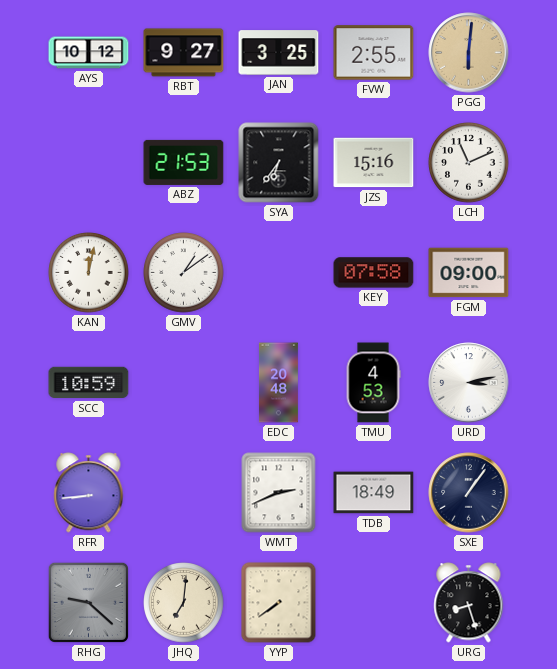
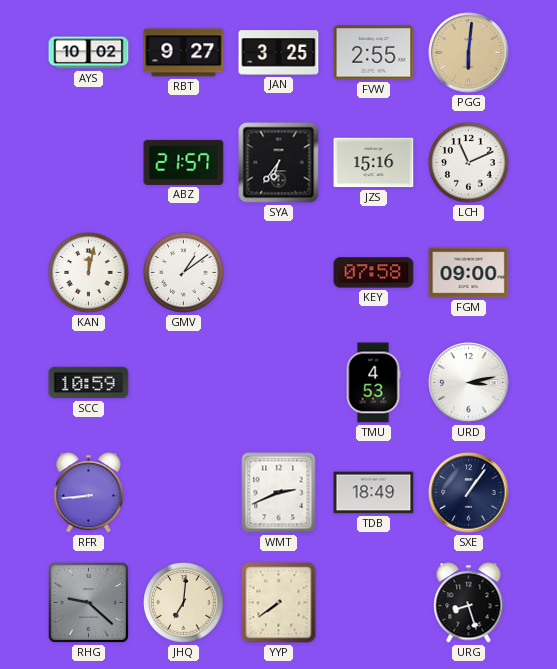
AYS: 10:12 -> 10:02 (89, 53)
ABZ: 21:53 -> 21:57 (184, 162)
EDC: 20:48 -> none (279, 383)
